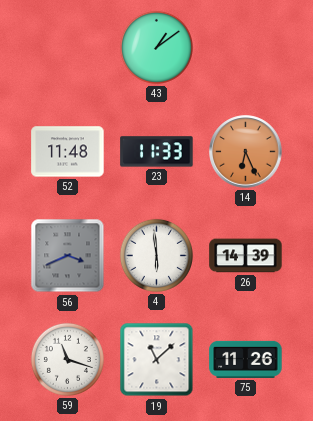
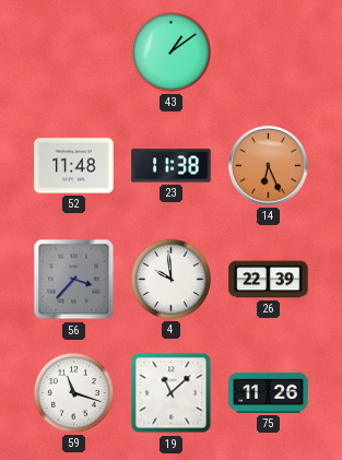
23: 11:33 -> 11:38 (172, 166)
56: 3:41 -> 3:37 (74, 280)
4: 5:59 -> 9:59 (170, 279)
26: 14:39 -> 22:39 (269, 280)
